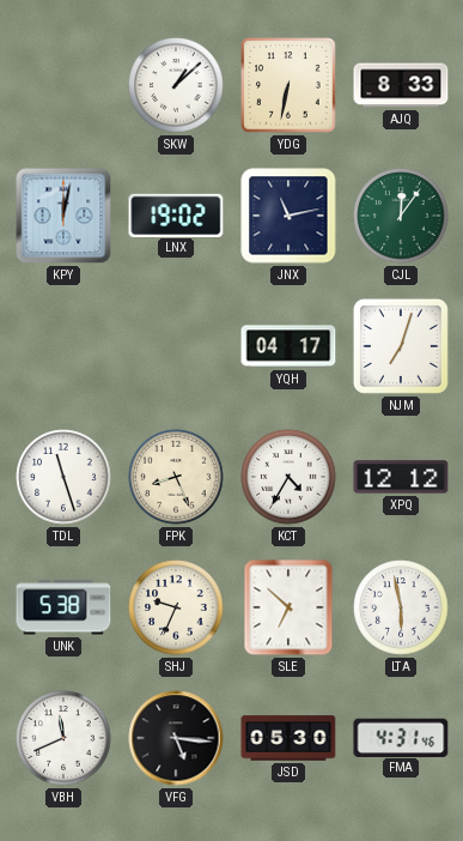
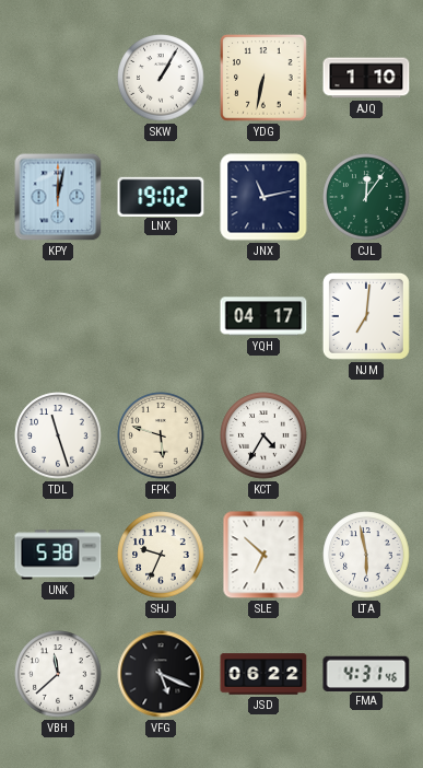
SKW: 1:08 -> 1:05 (161, 78)
AJQ: 8:33 -> 1:10 (366, 78)
NJM: 7:03 -> 7:01 (366, 316)
FPK: 8:26 -> 5:48 (161, 435)
XPQ: 12:12 -> none (401, 477)
VBH: 11:41 -> 11:38 (58, 674)
VFG: 5:16 -> 5:19 (161, 674)
JSD: 05:30 -> 06:22 (263, 674)
